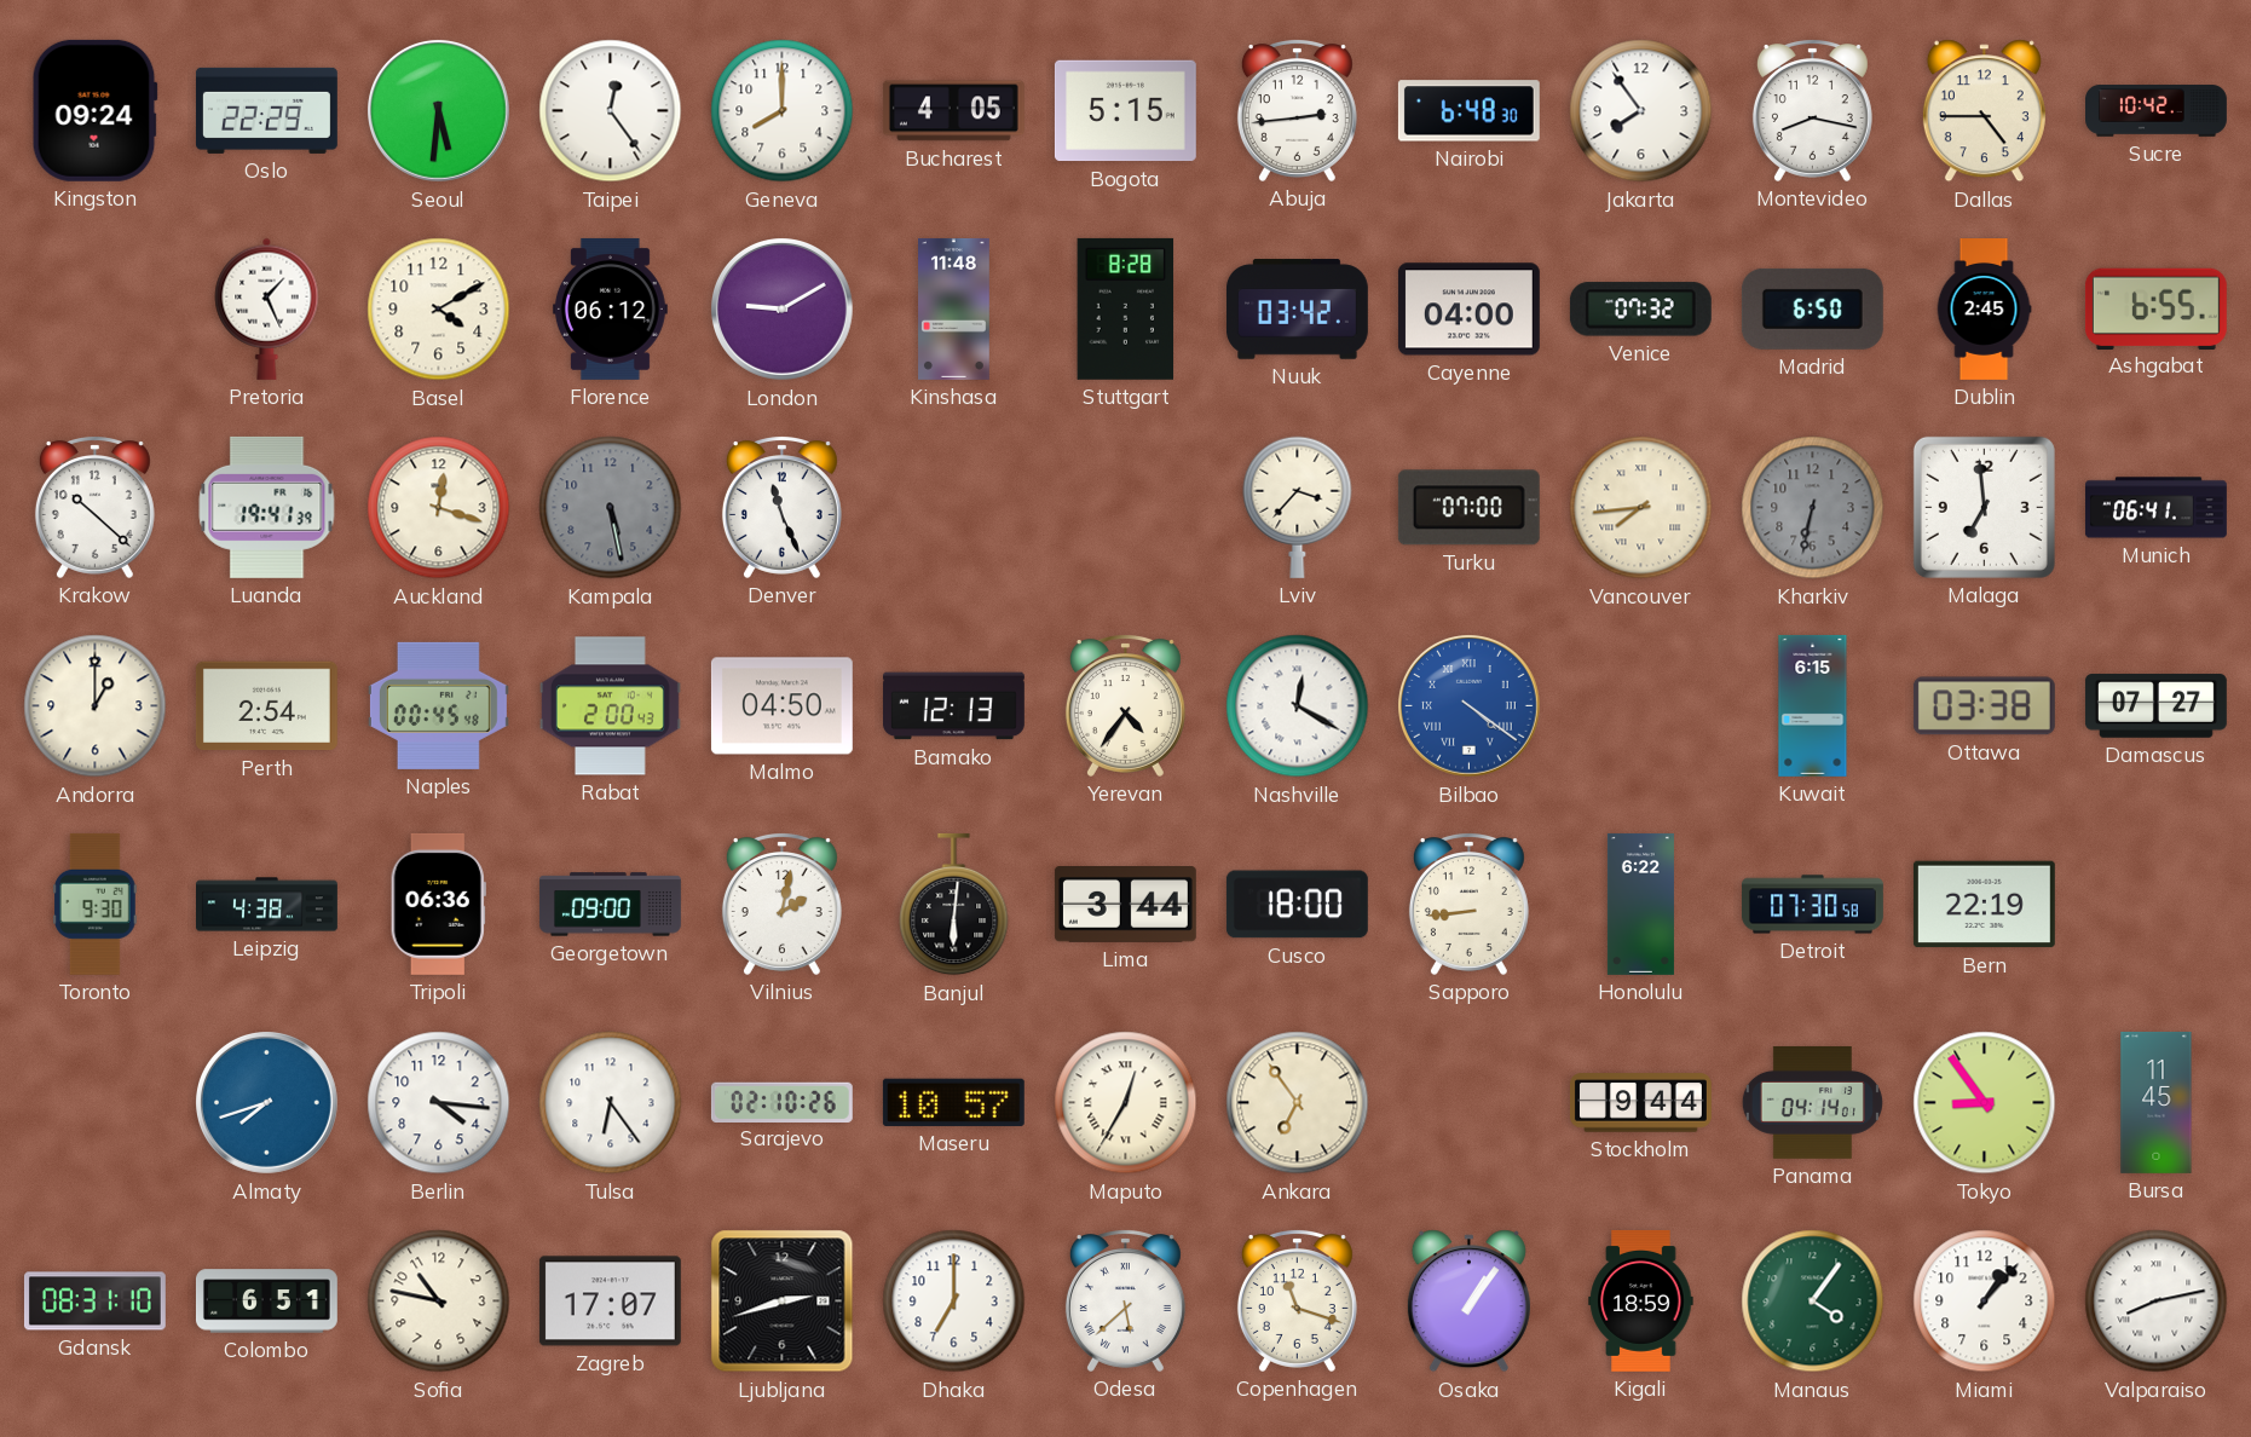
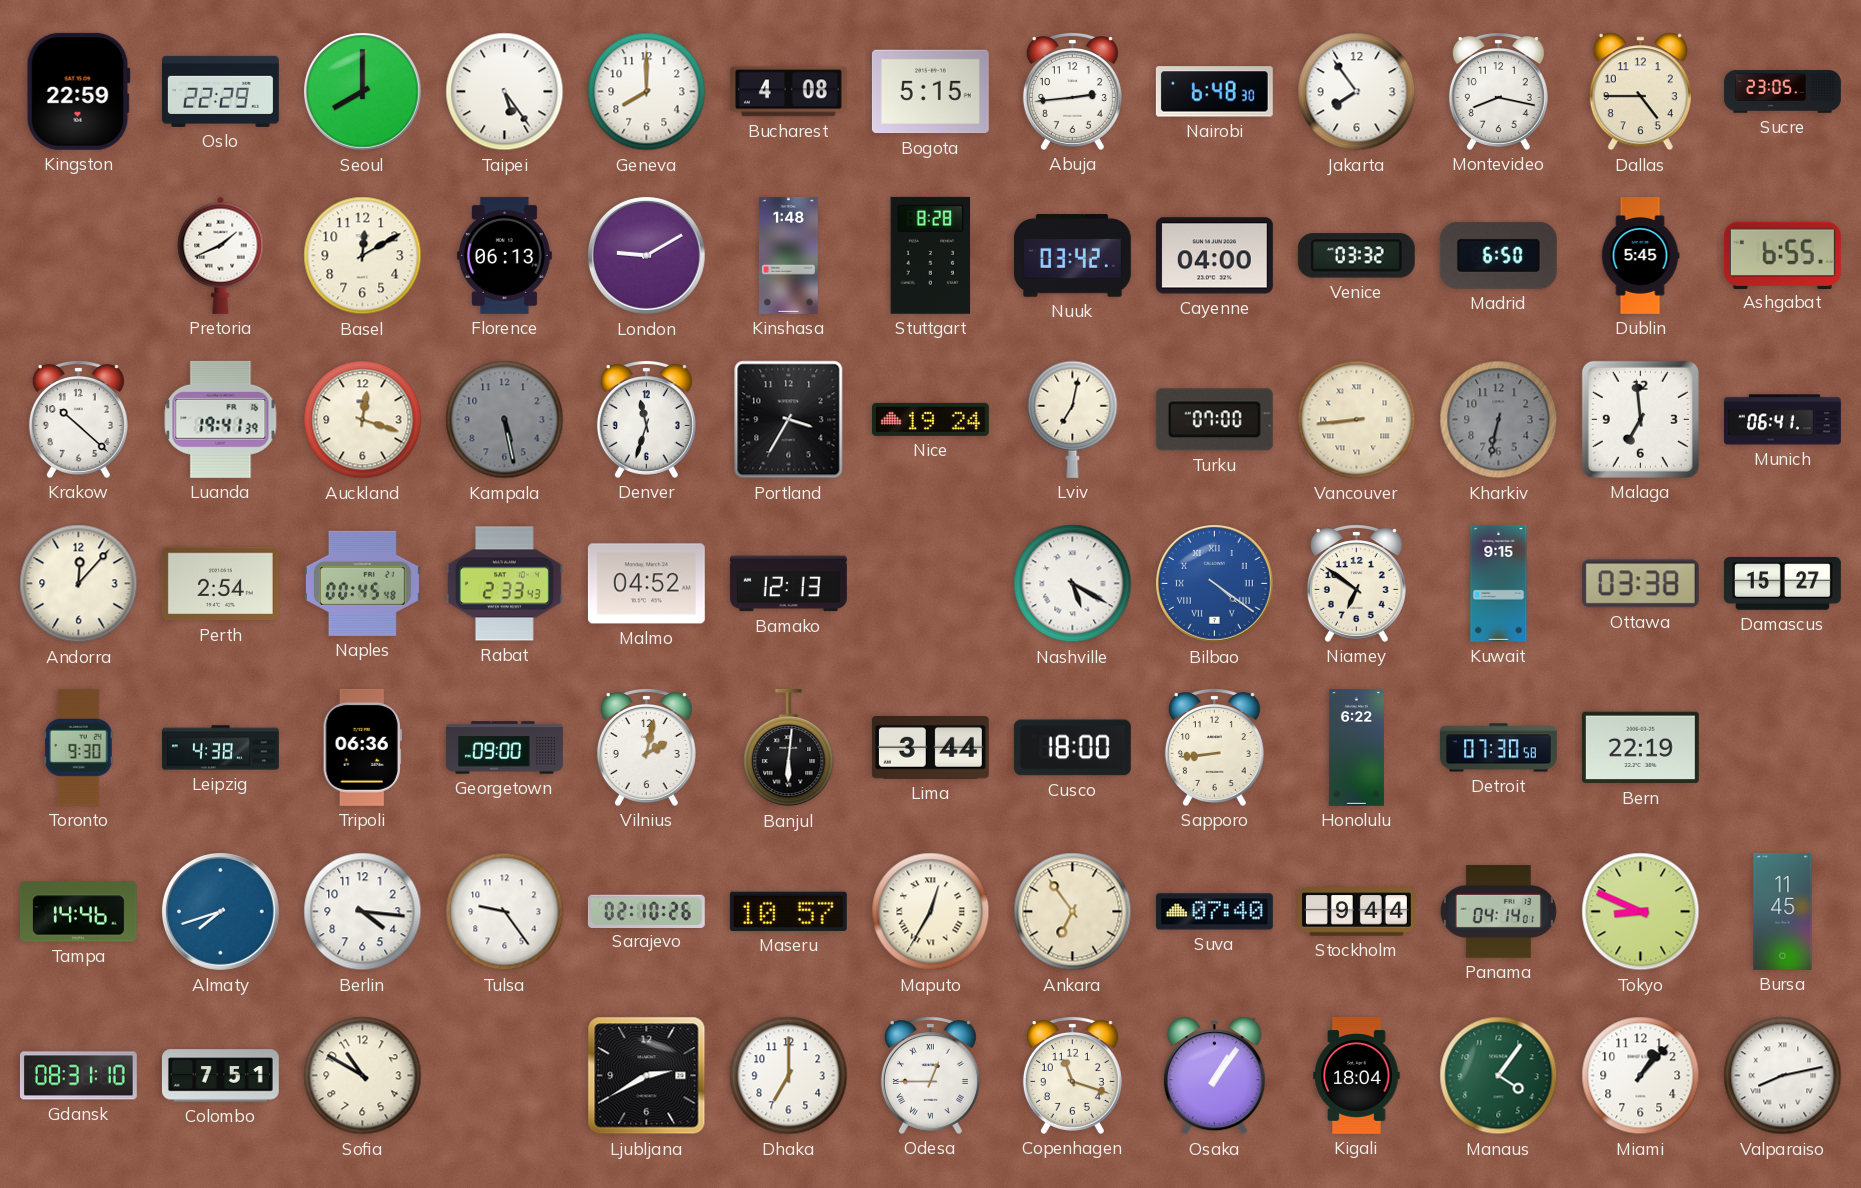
Kingston: 09:24 -> 22:59 (78, 91)
Seoul: 5:31 -> 8:00 (363, 92)
Taipei: 12:24 -> 5:24 (505, 92)
Bucharest: 4:05 -> 4:08 (788, 92)
Sucre: 10:42 -> 23:05 (1783, 92)
Pretoria: 1:26 -> 1:41 (221, 255)
Basel: 4:10 -> 12:10 (363, 256)
Florence: 06:12 -> 06:13 (504, 255)
Kinshasa: 11:48 -> 1:48 (789, 255)
Venice: 07:32 -> 03:32 (1356, 256)
Dublin: 2:45 -> 5:45 (1640, 256)
Denver: 11:26 -> 11:33 (646, 420)
Portland: none -> 3:35 (789, 420)
Nice: none -> 19:24 (930, 419)
Lviv: 3:37 -> 7:02 (1073, 419)
Vancouver: 7:44 -> 8:44 (1357, 420)
Andorra: 1:00 -> 12:07 (79, 584)
Rabat: 2:00 -> 2:33 (504, 584)
Malmo: 04:50 -> 04:52 (646, 584)
Yerevan: 4:36 -> none (1125, 706)
Nashville: 12:20 -> 5:20 (1073, 584)
Niamey: none -> 6:51 (1356, 584)
Kuwait: 6:15 -> 9:15 (1499, 583)
Damascus: 07:27 -> 15:27 (1782, 584)
Tampa: none -> 14:46 (78, 912)
Tulsa: 6:24 -> 9:24 (505, 912)
Suva: none -> 07:40 (1214, 912)
Tokyo: 8:54 -> 8:49 (1641, 912)
Colombo: 6:51 -> 7:51 (220, 1076)
Sofia: 10:47 -> 10:50 (363, 1076)
Zagreb: 17:07 -> none (610, 1302)
Ljubljana: 2:42 -> 2:40 (647, 1076)
Odesa: 5:38 -> 12:45 (930, 1076)
Kigali: 18:59 -> 18:04 (1357, 1075)
